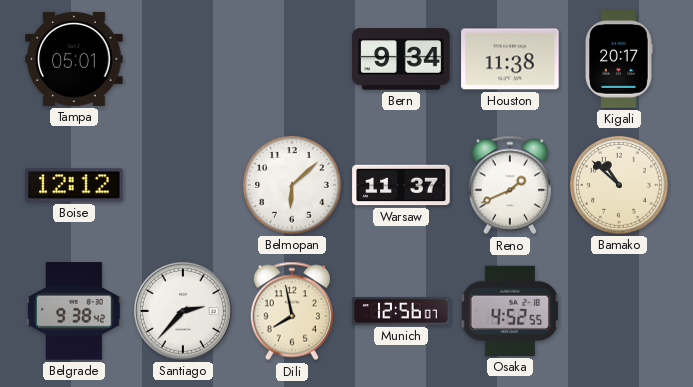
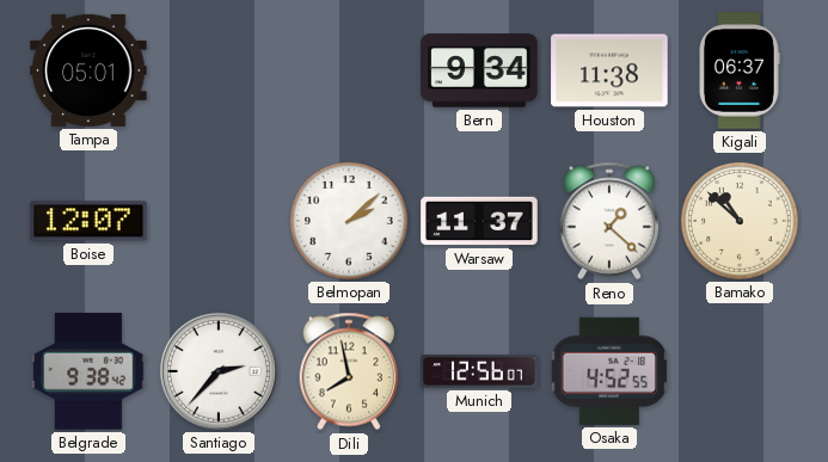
Kigali: 20:17 -> 06:37 (740, 70)
Boise: 12:12 -> 12:07 (88, 221)
Belmopan: 6:08 -> 2:08 (349, 221)
Reno: 1:41 -> 1:22 (608, 221)
